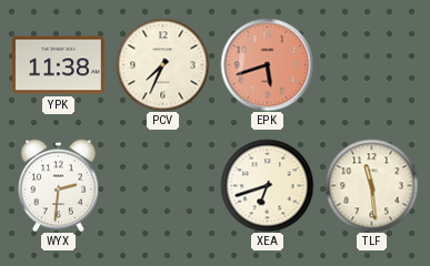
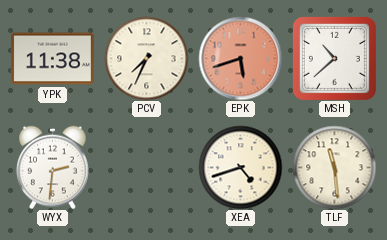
MSH: none -> 10:38 (334, 58)
XEA: 6:42 -> 4:42 (240, 167)
